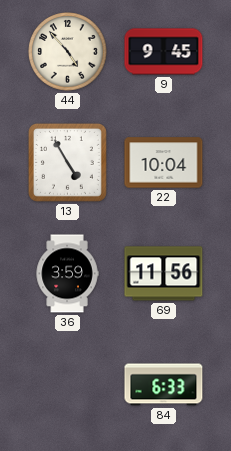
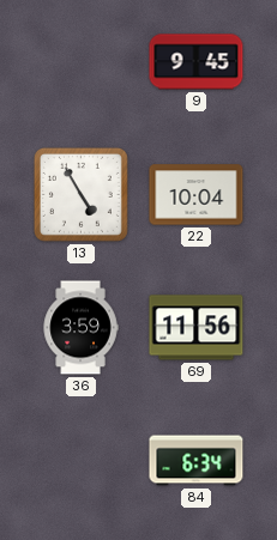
44: 4:53 -> none (68, 52)
84: 6:33 -> 6:34 (197, 461)
